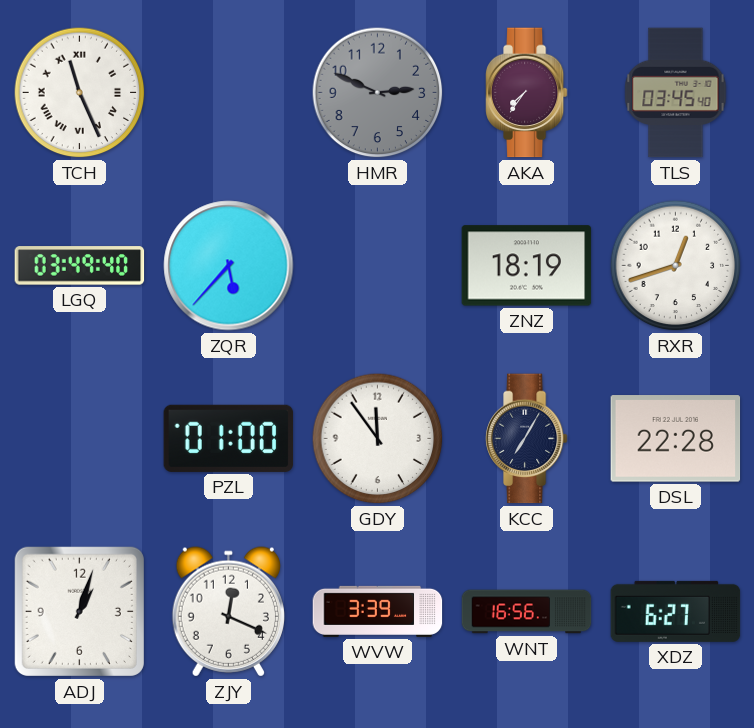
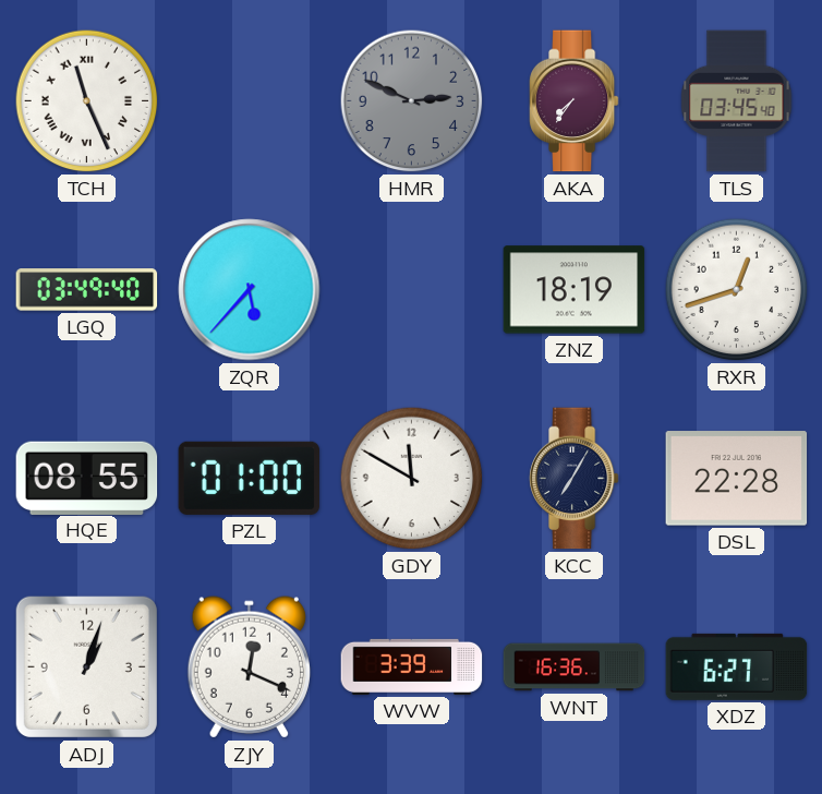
HQE: none -> 08:55 (87, 478)
GDY: 11:54 -> 11:50 (412, 479)
WNT: 16:56 -> 16:36 (575, 667)
